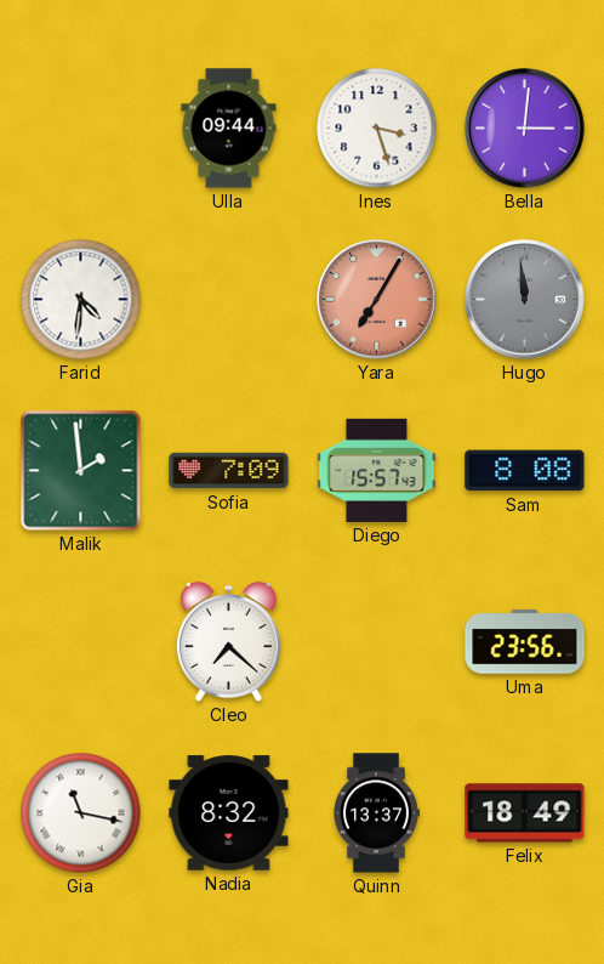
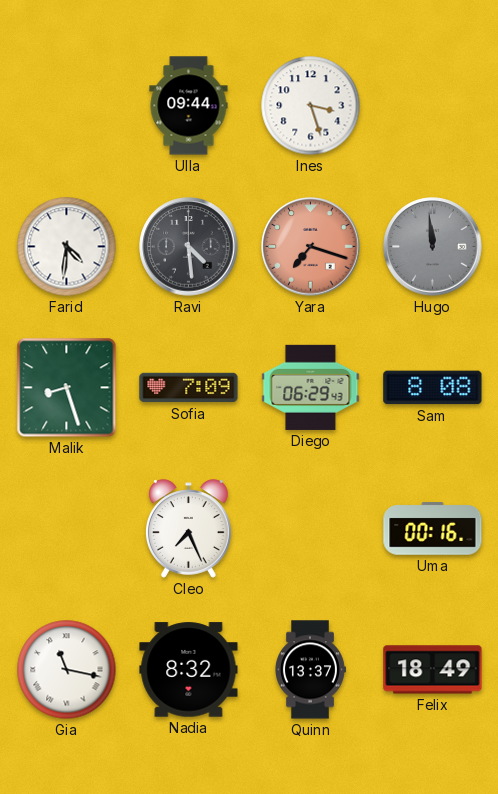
Bella: 3:01 -> none (525, 129)
Ravi: none -> 4:29 (189, 247)
Yara: 7:05 -> 7:18 (311, 247)
Malik: 1:59 -> 8:27 (67, 388)
Diego: 15:57 -> 06:29 (311, 387)
Cleo: 7:22 -> 7:26 (189, 529)
Uma: 23:56 -> 00:16 (433, 529)
